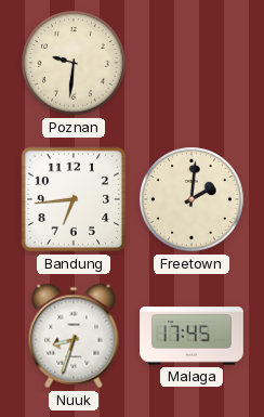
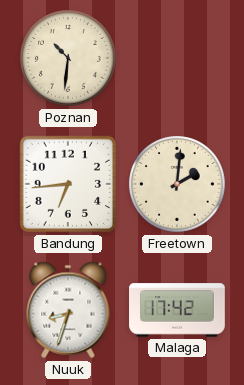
Poznan: 9:31 -> 10:31 (68, 58)
Malaga: 17:45 -> 17:42 (177, 310)
